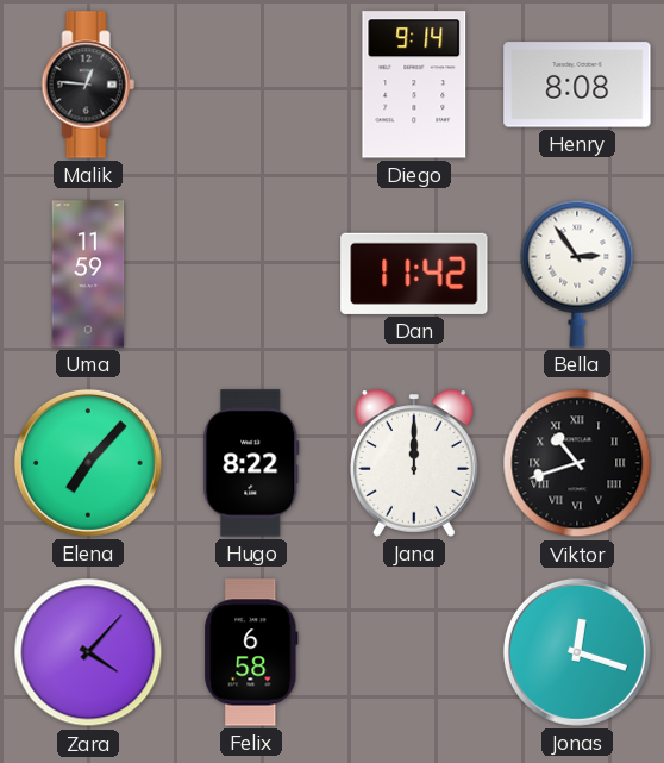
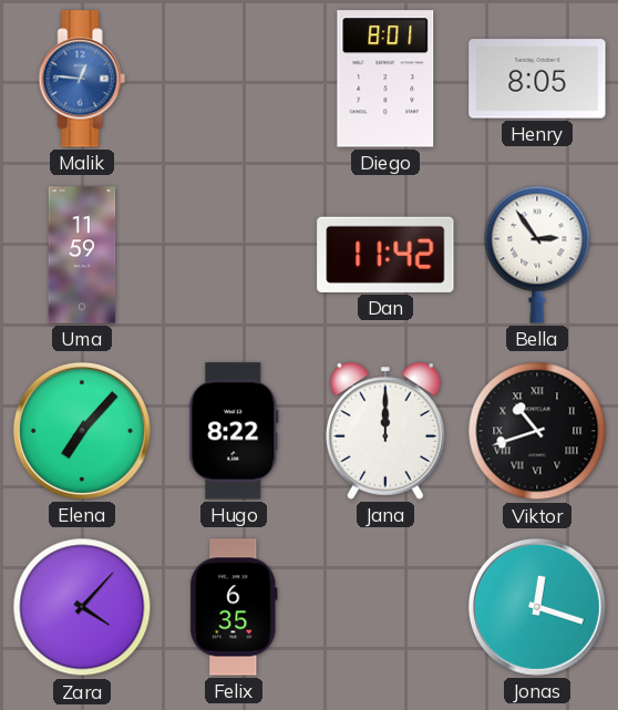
Malik dial: black -> blue (82, 79)
Diego: 9:14 -> 8:01 (385, 79)
Henry: 8:08 -> 8:05 (537, 79)
Felix: 6:58 -> 6:35 (234, 607)
